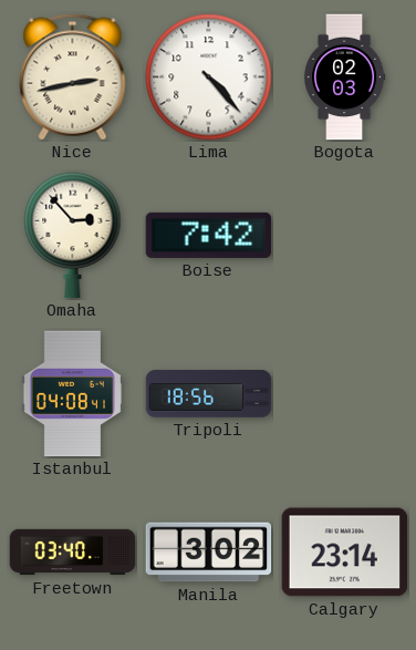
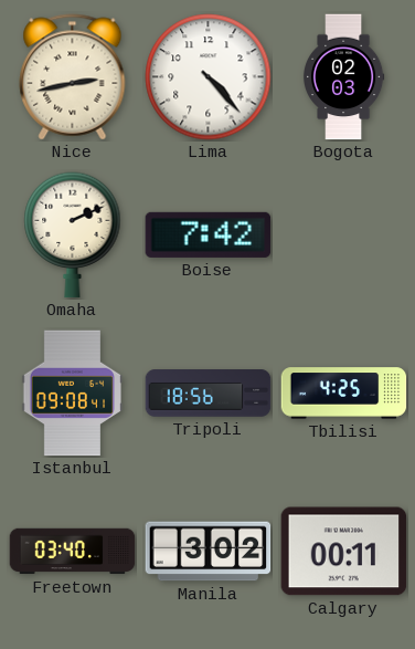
Omaha: 2:53 -> 2:11 (73, 235)
Istanbul: 04:08 -> 09:08 (72, 394)
Tbilisi: none -> 4:25 (344, 394)
Calgary: 23:14 -> 00:11 (344, 552)
